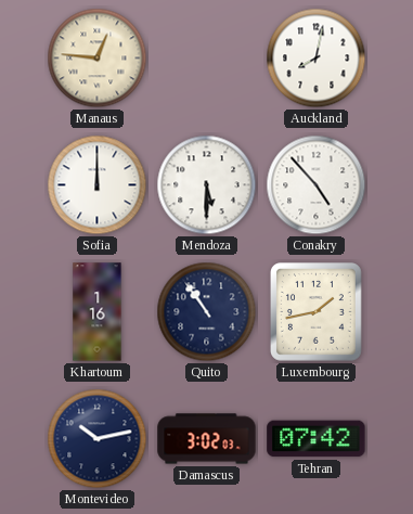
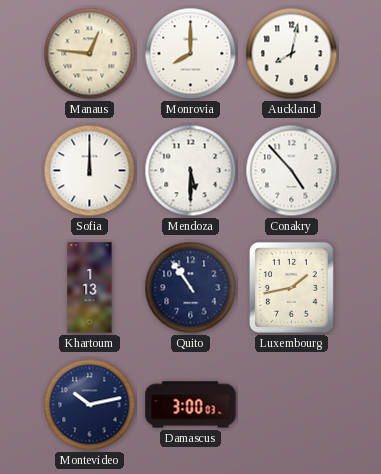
Monrovia: none -> 8:00 (191, 54)
Khartoum: 1:16 -> 1:13 (90, 288)
Damascus: 3:02 -> 3:00 (191, 405)
Tehran: 07:42 -> none (317, 439)
